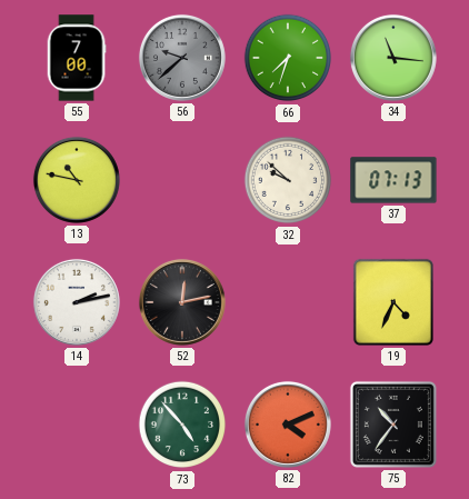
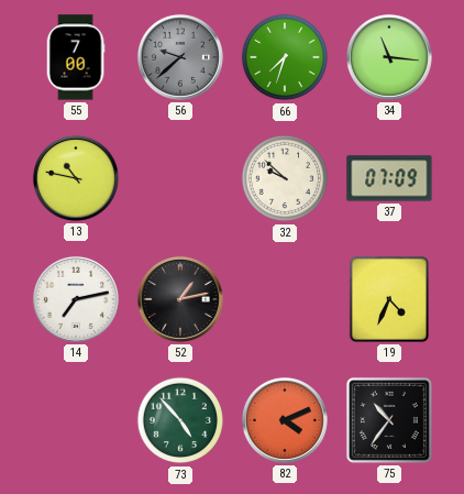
37: 07:13 -> 07:09 (389, 178)
14: 2:13 -> 7:13 (76, 299)
52: 12:13 -> 1:13 (180, 299)
